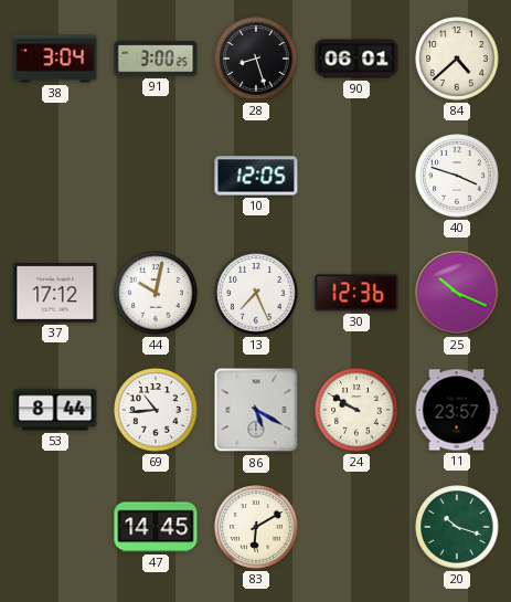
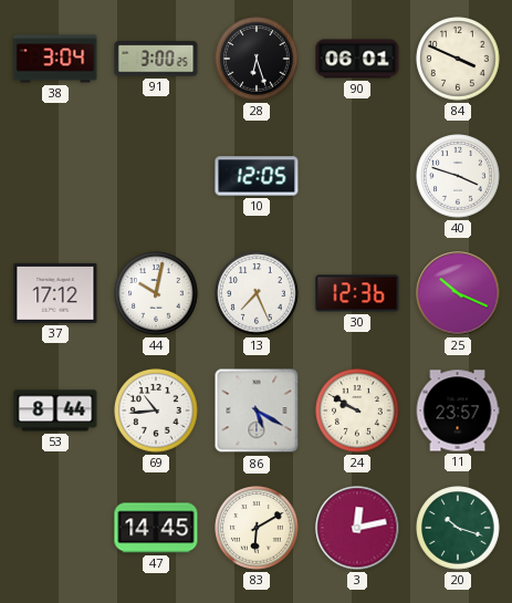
28: 8:27 -> 6:27 (257, 59)
84: 4:38 -> 3:49 (458, 59)
3: none -> 12:13 (357, 528)
